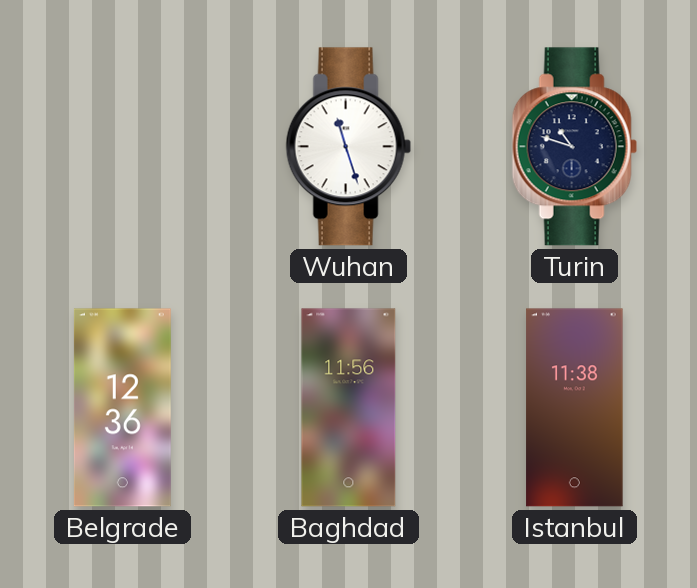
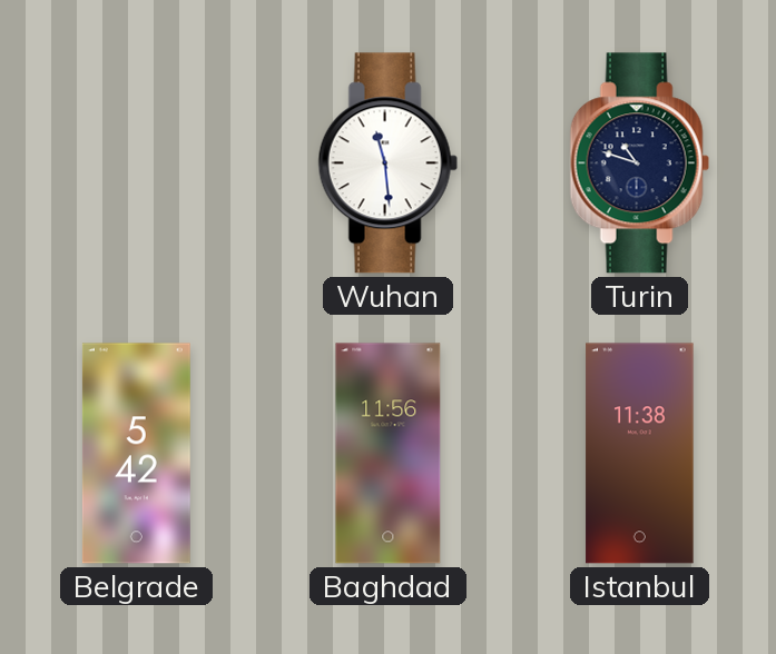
Wuhan: 11:27 -> 11:29 (387, 163)
Belgrade: 12:36 -> 5:42 (136, 454)
